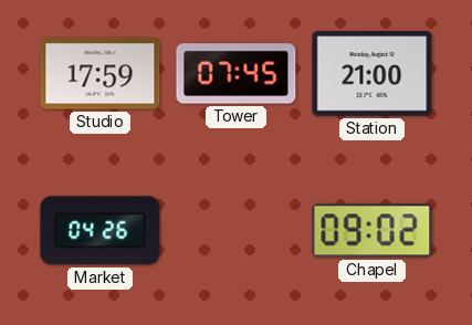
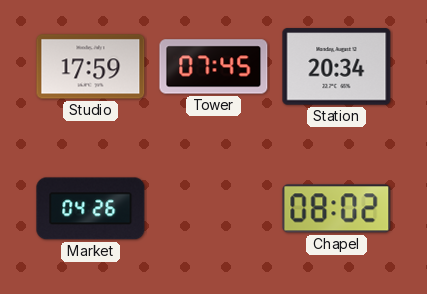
Station: 21:00 -> 20:34 (337, 67)
Chapel: 09:02 -> 08:02 (337, 209)
